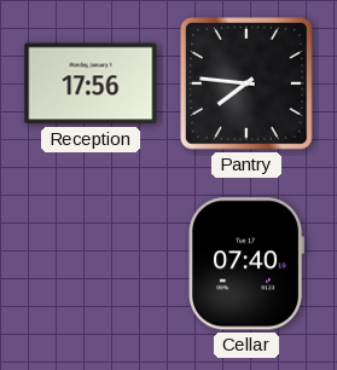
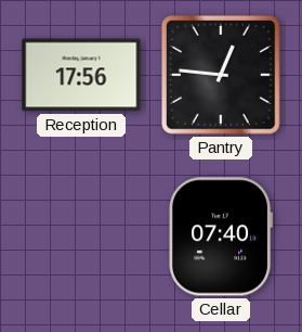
Pantry: 7:46 -> 12:46 (222, 76)
